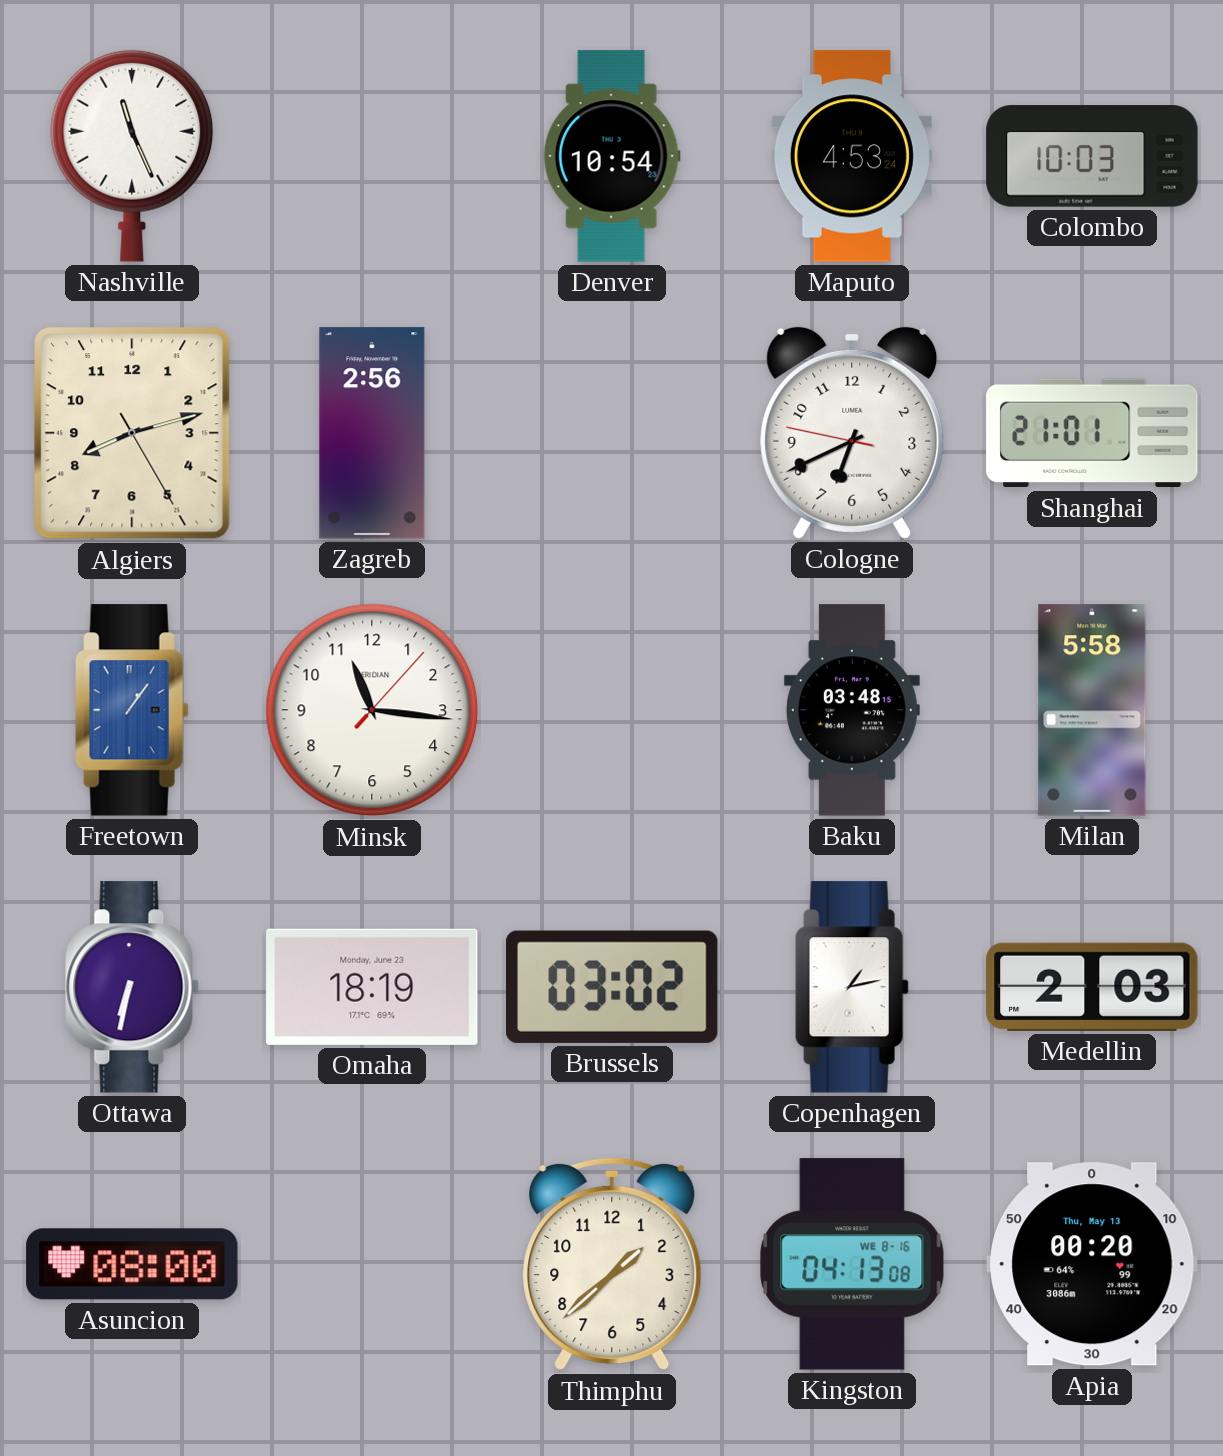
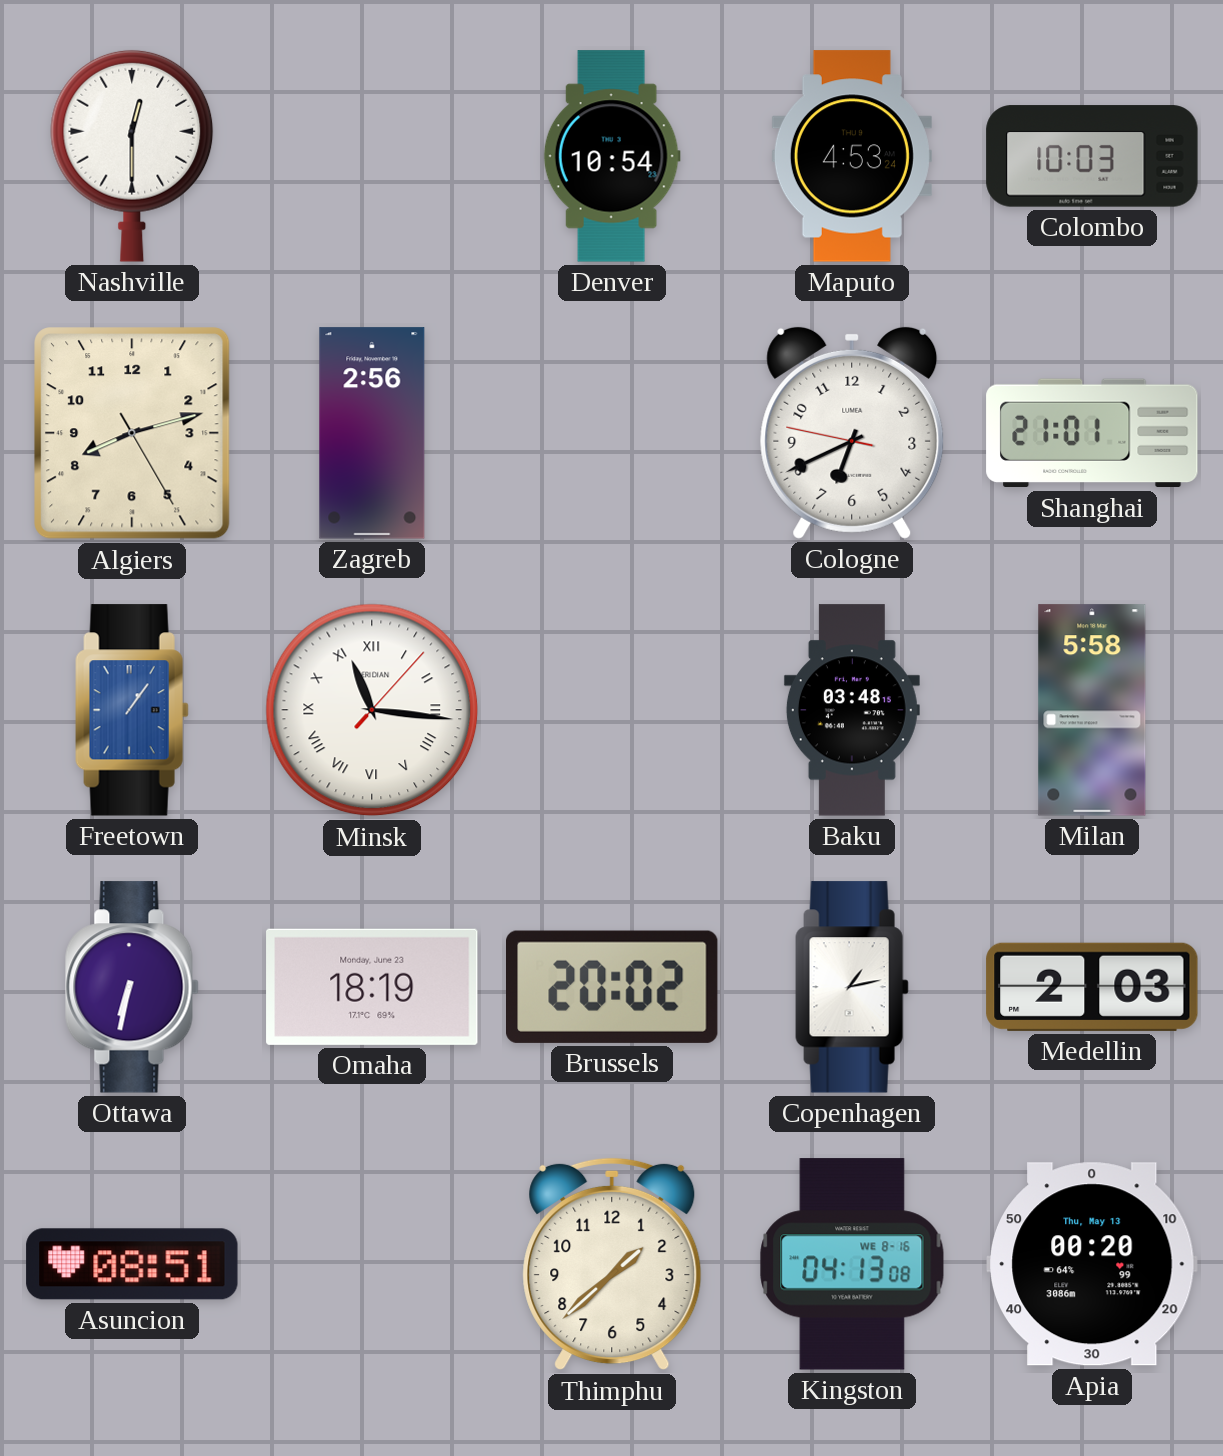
Nashville: 11:26 -> 12:30 (132, 156)
Minsk numerals: Arabic -> Roman (372, 710)
Brussels: 03:02 -> 20:02 (613, 987)
Asuncion: 08:00 -> 08:51 (132, 1264)
